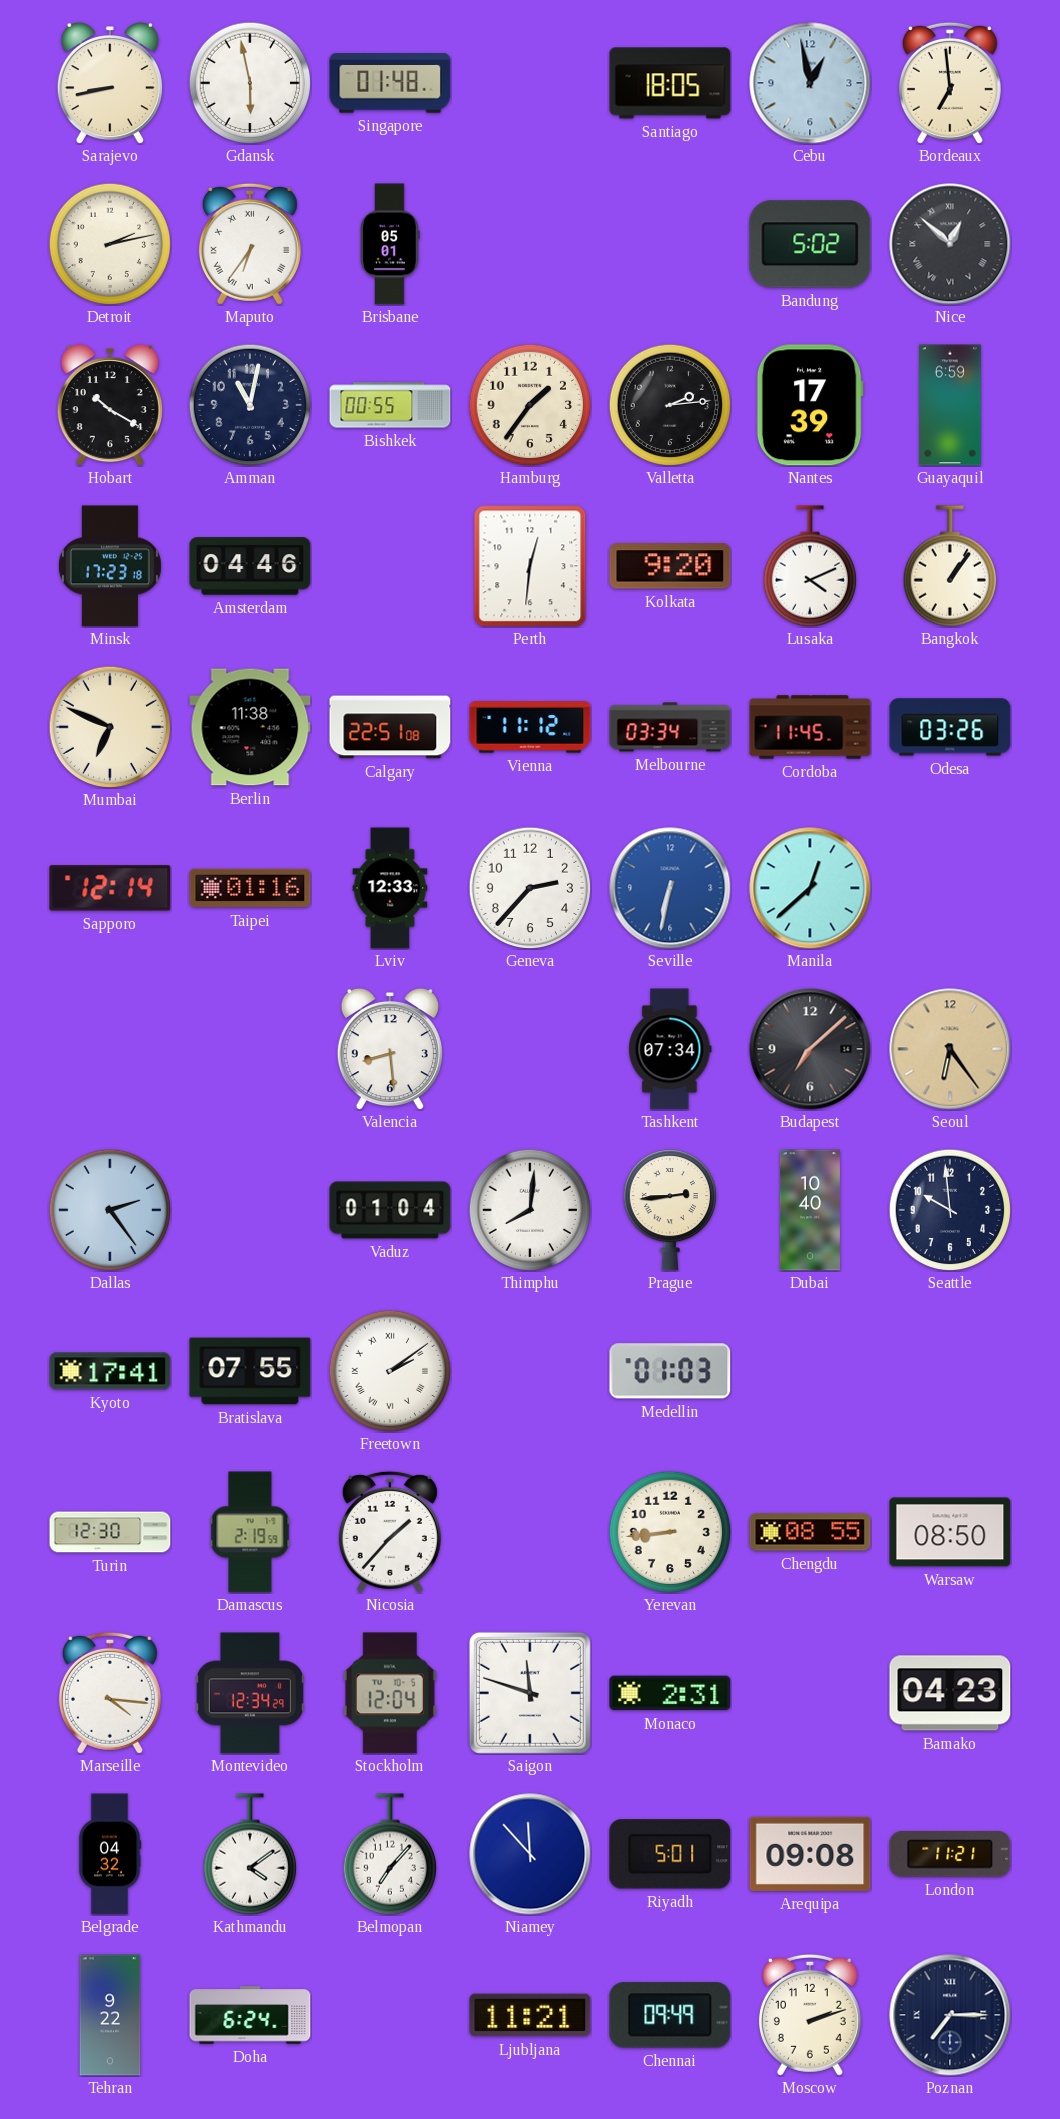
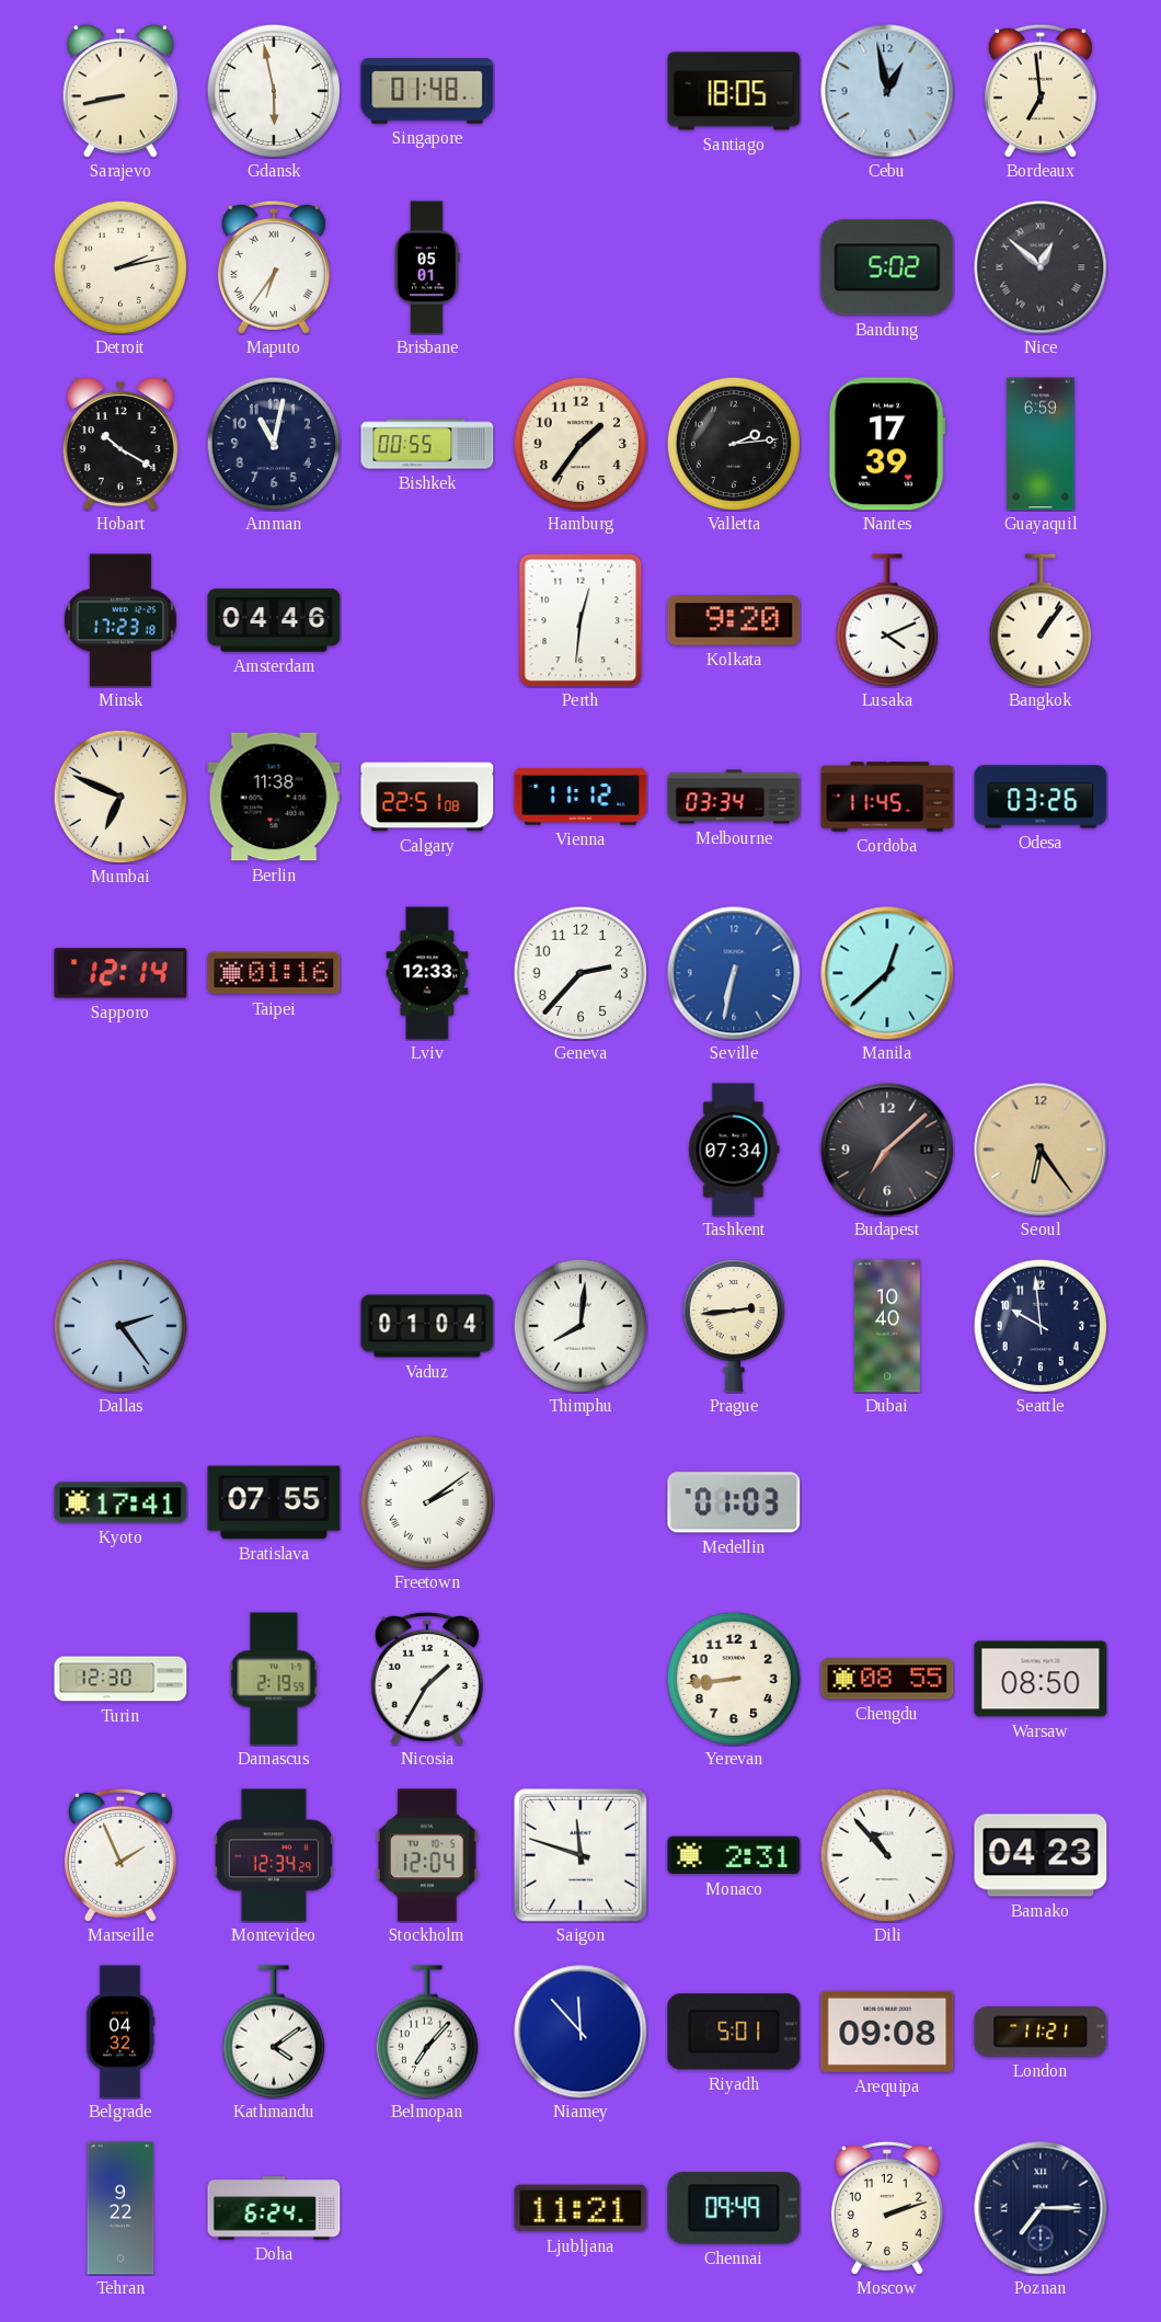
Valencia: 8:29 -> none (390, 1050)
Nicosia: 1:37 -> 1:35 (427, 1679)
Marseille: 4:16 -> 1:56 (120, 1855)
Dili: none -> 10:53 (887, 1855)
